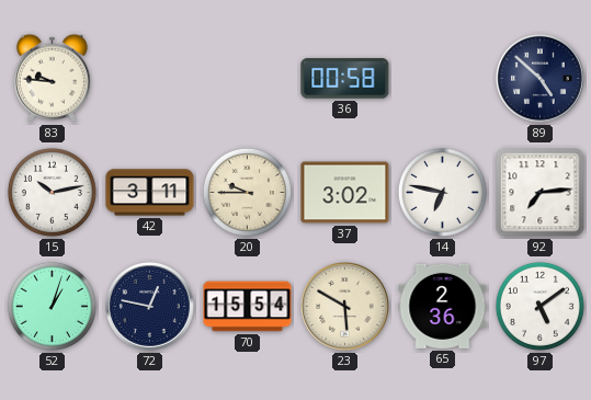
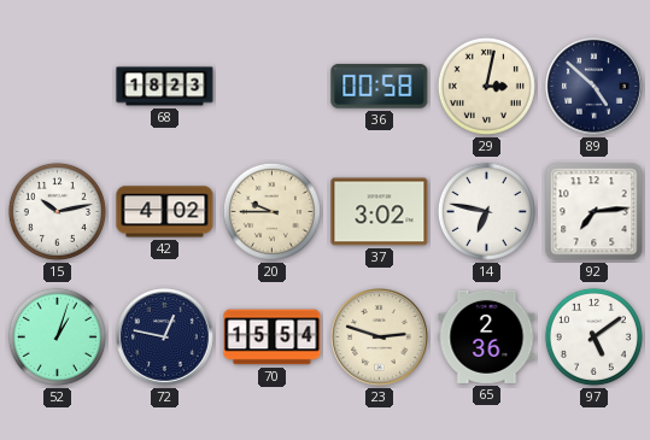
83: 9:46 -> none (52, 78)
68: none -> 18:23 (165, 87)
29: none -> 3:02 (486, 86)
42: 3:11 -> 4:02 (165, 212)
23: 5:50 -> 2:48 (380, 338)
